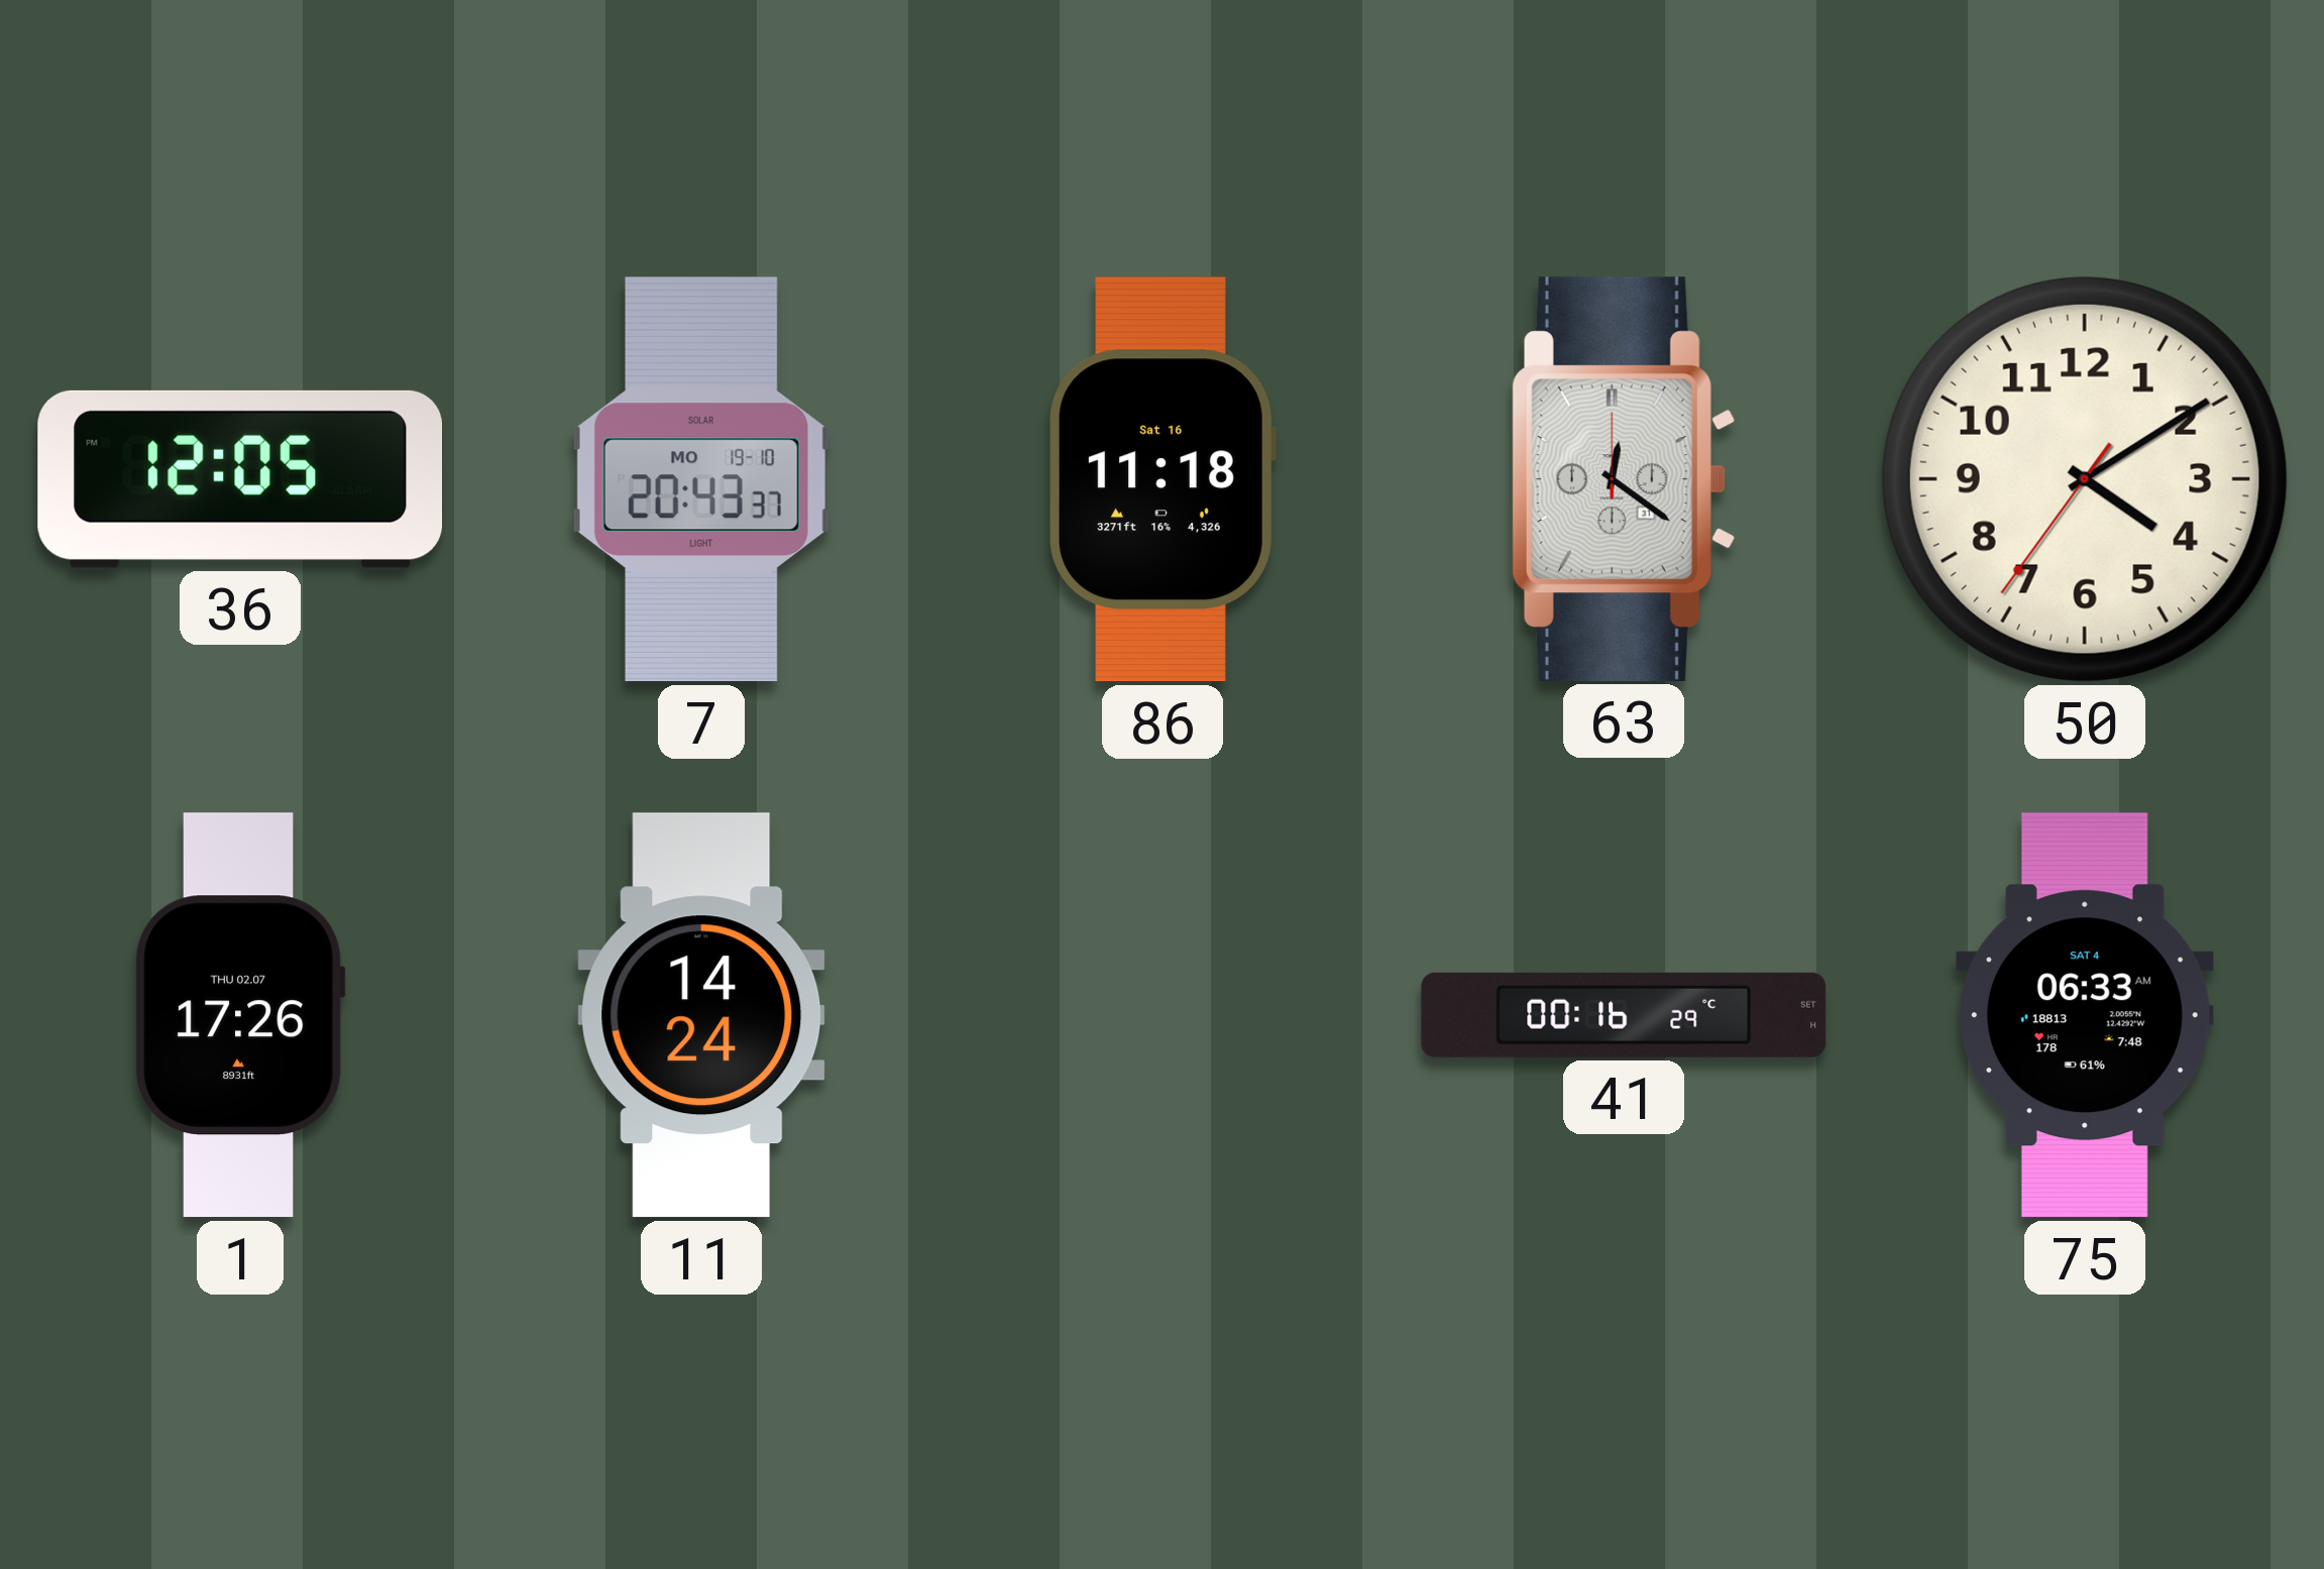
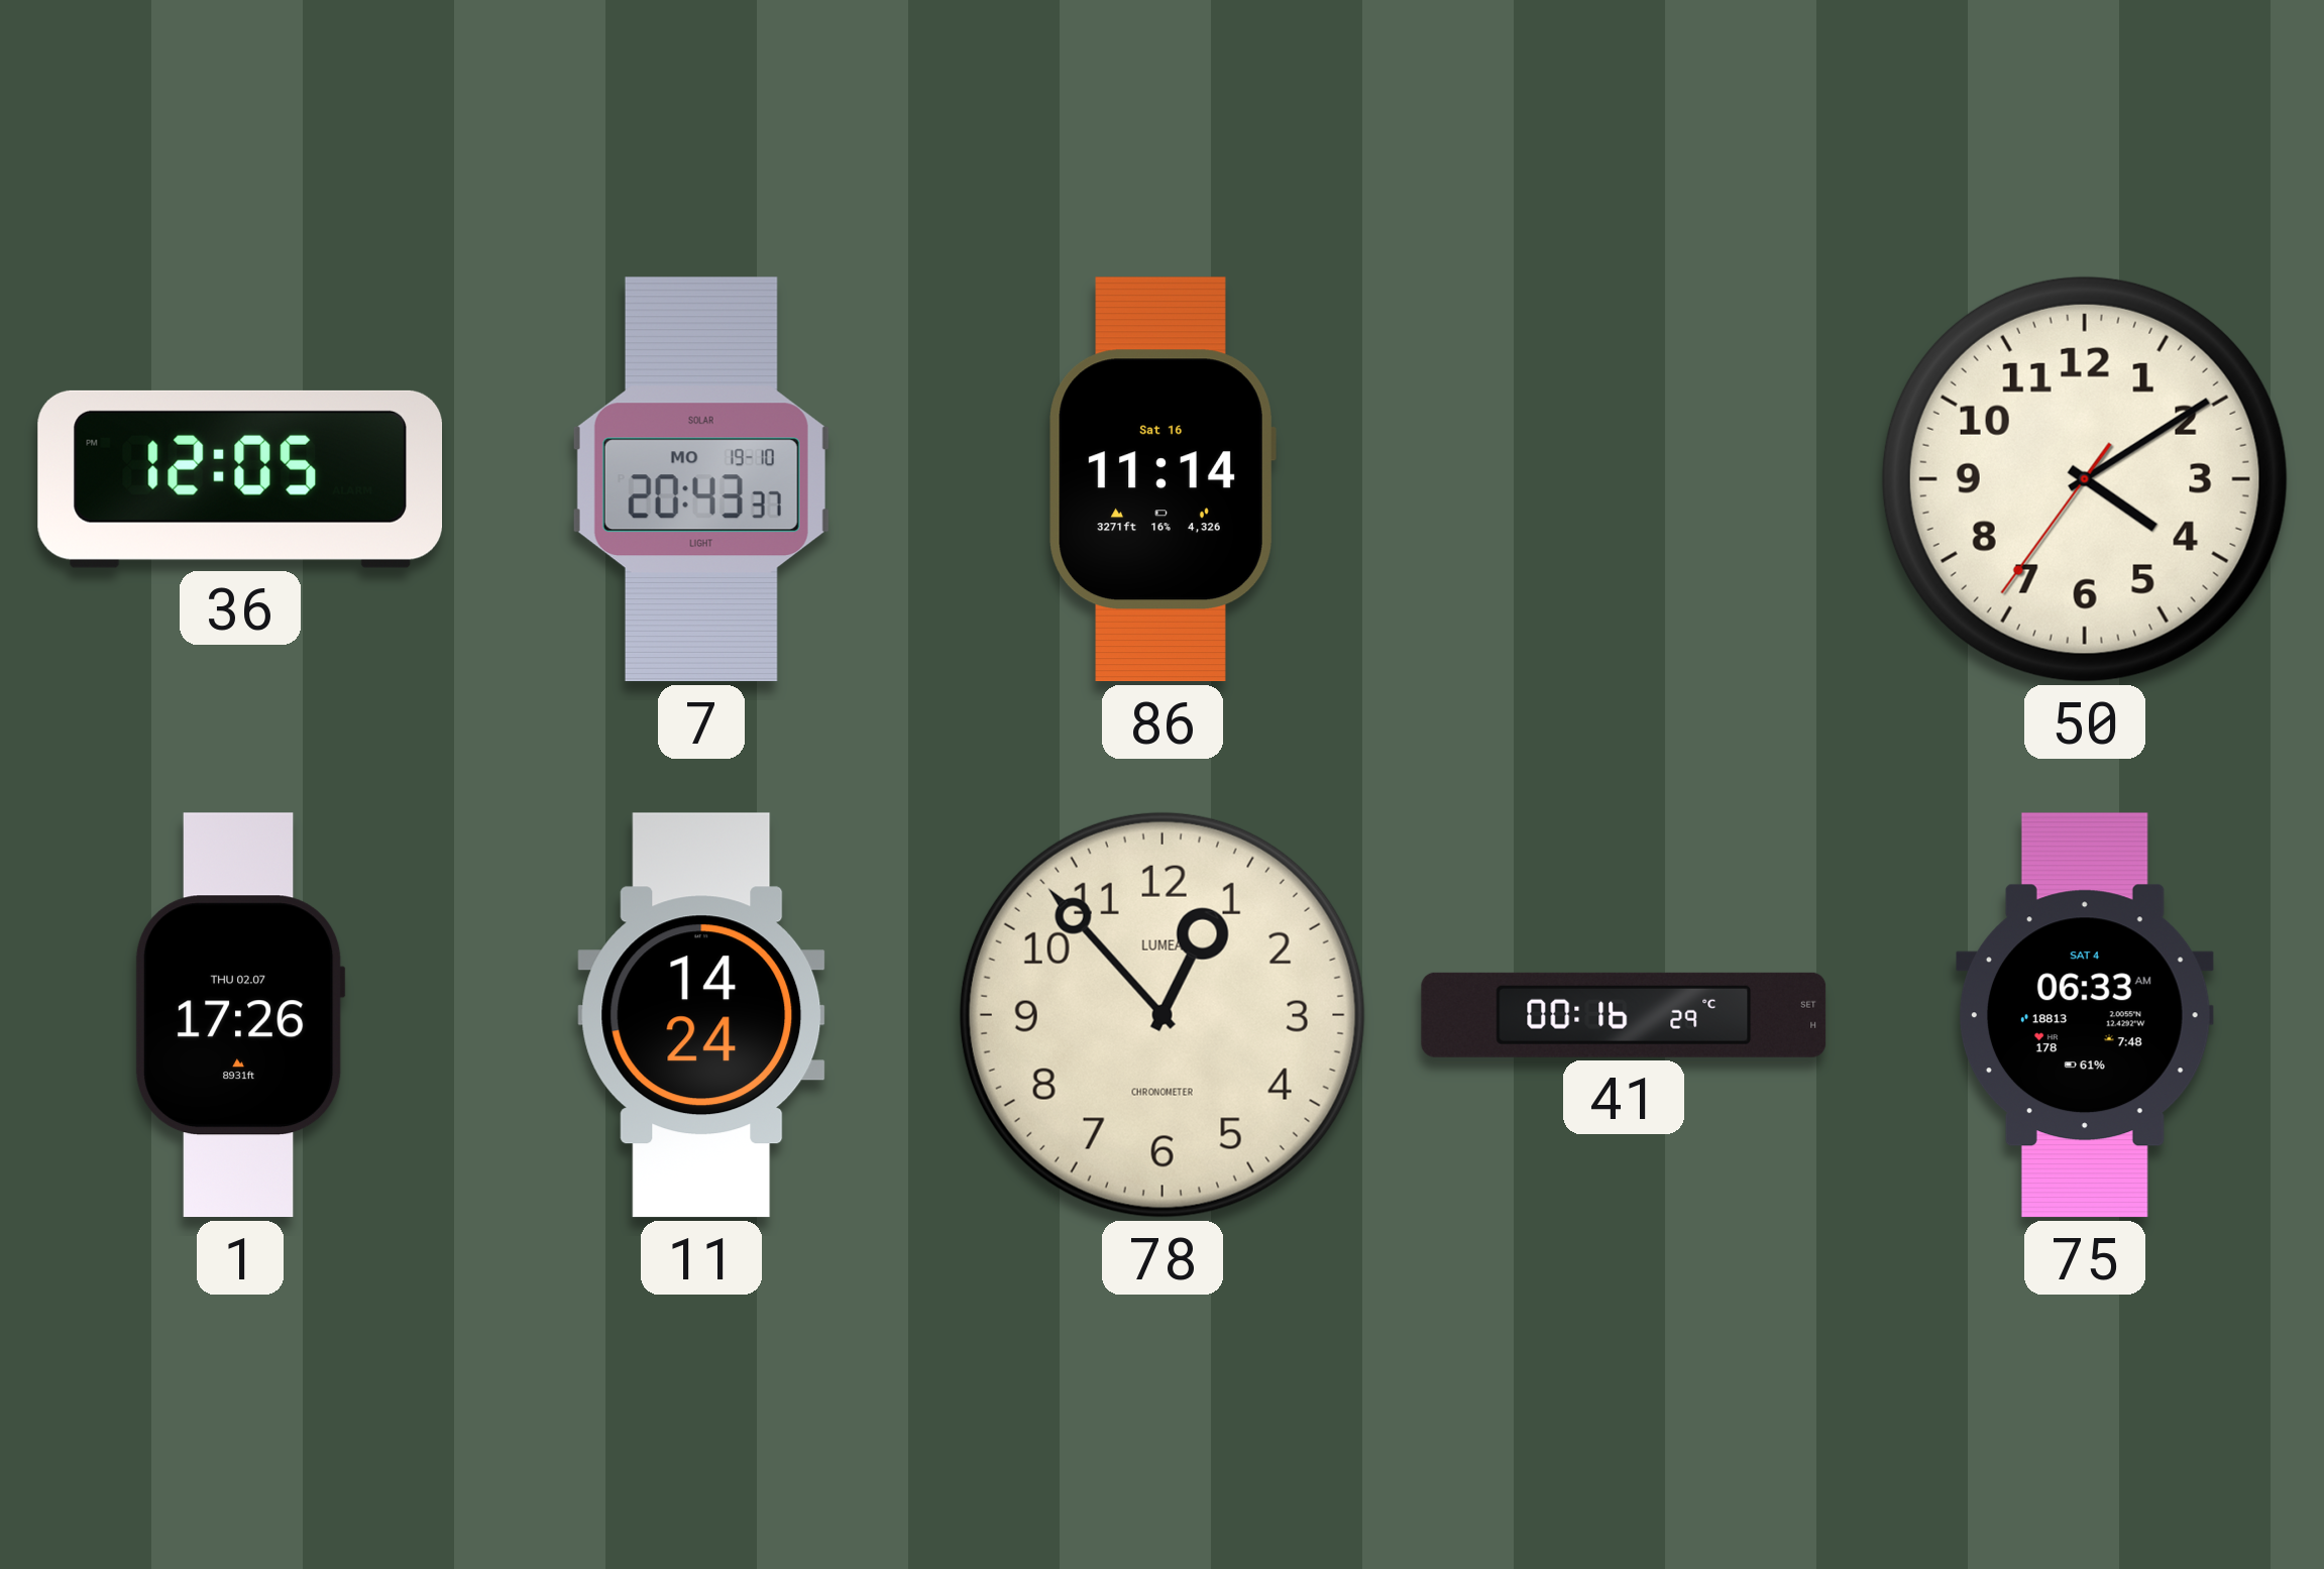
86: 11:18 -> 11:14 (1163, 479)
63: 12:21 -> none (1623, 479)
78: none -> 12:53 (1163, 1015)
